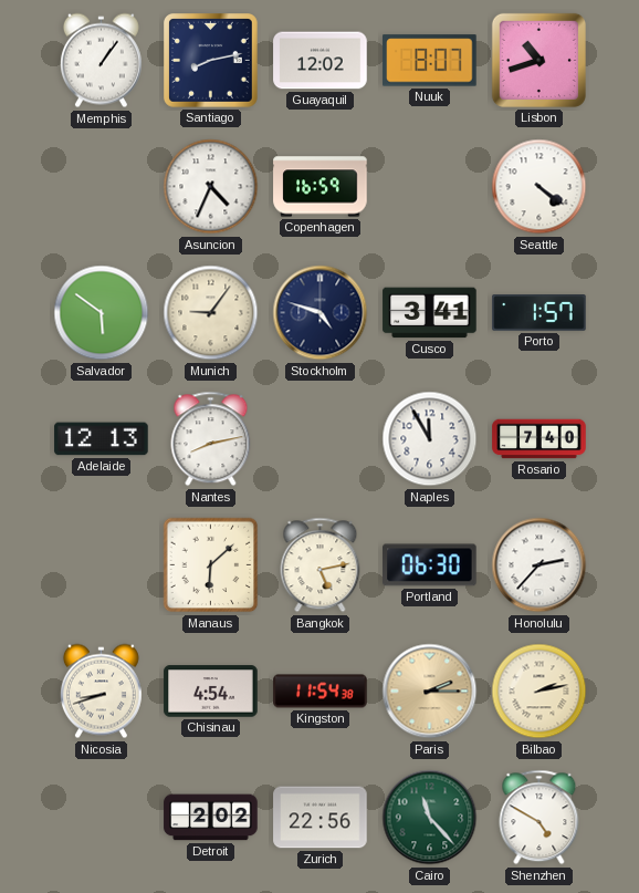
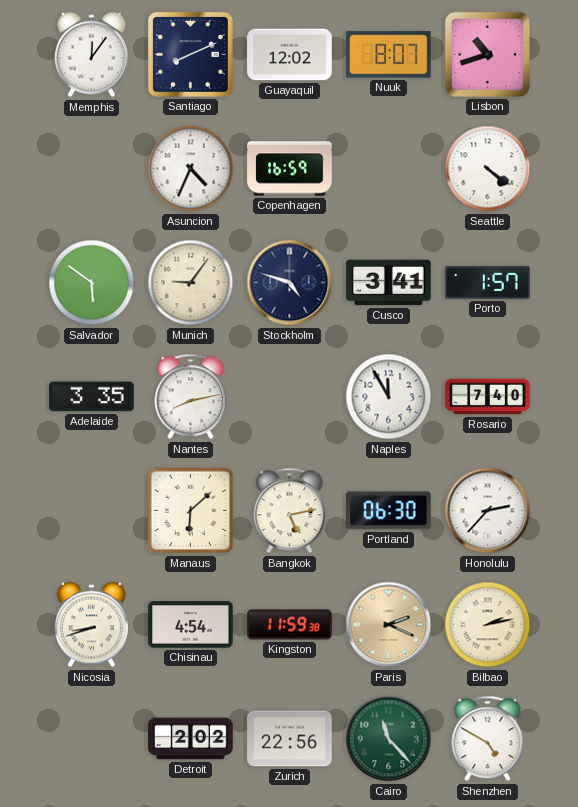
Memphis: 1:06 -> 12:06 (91, 55)
Santiago: 8:13 -> 8:11 (191, 55)
Adelaide: 12:13 -> 3:35 (92, 397)
Kingston: 11:54 -> 11:59 (290, 625)
Paris: 2:15 -> 2:19 (389, 625)
